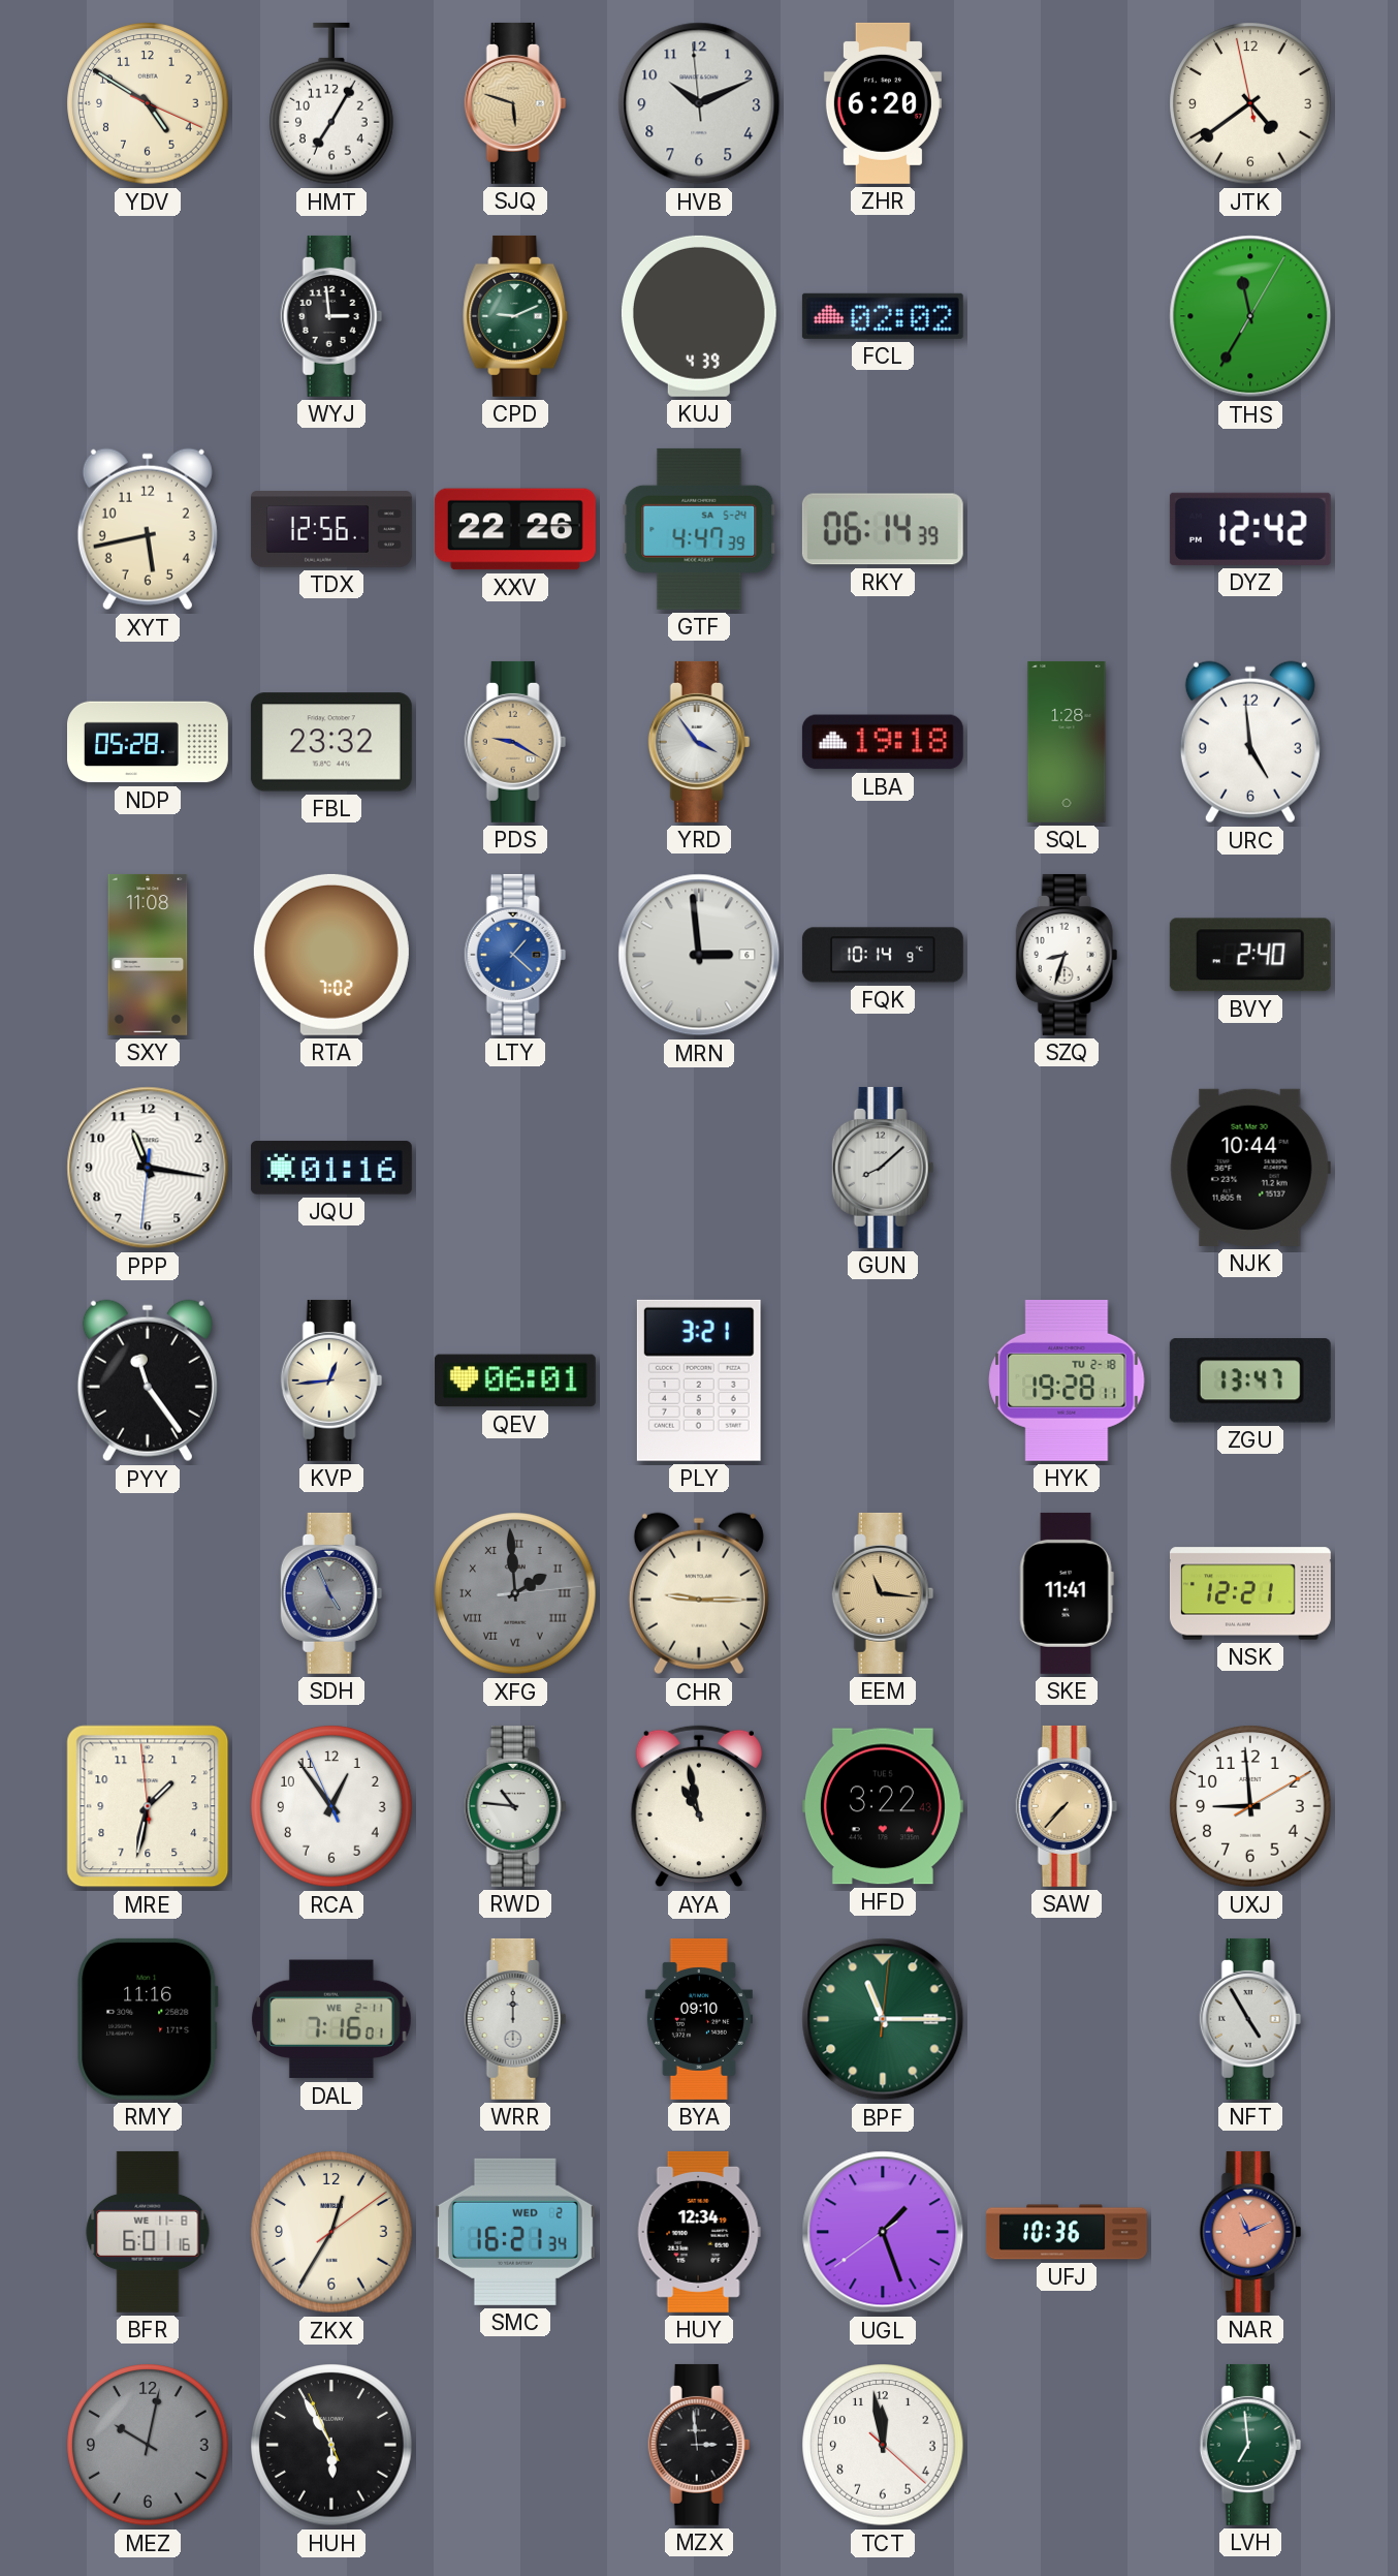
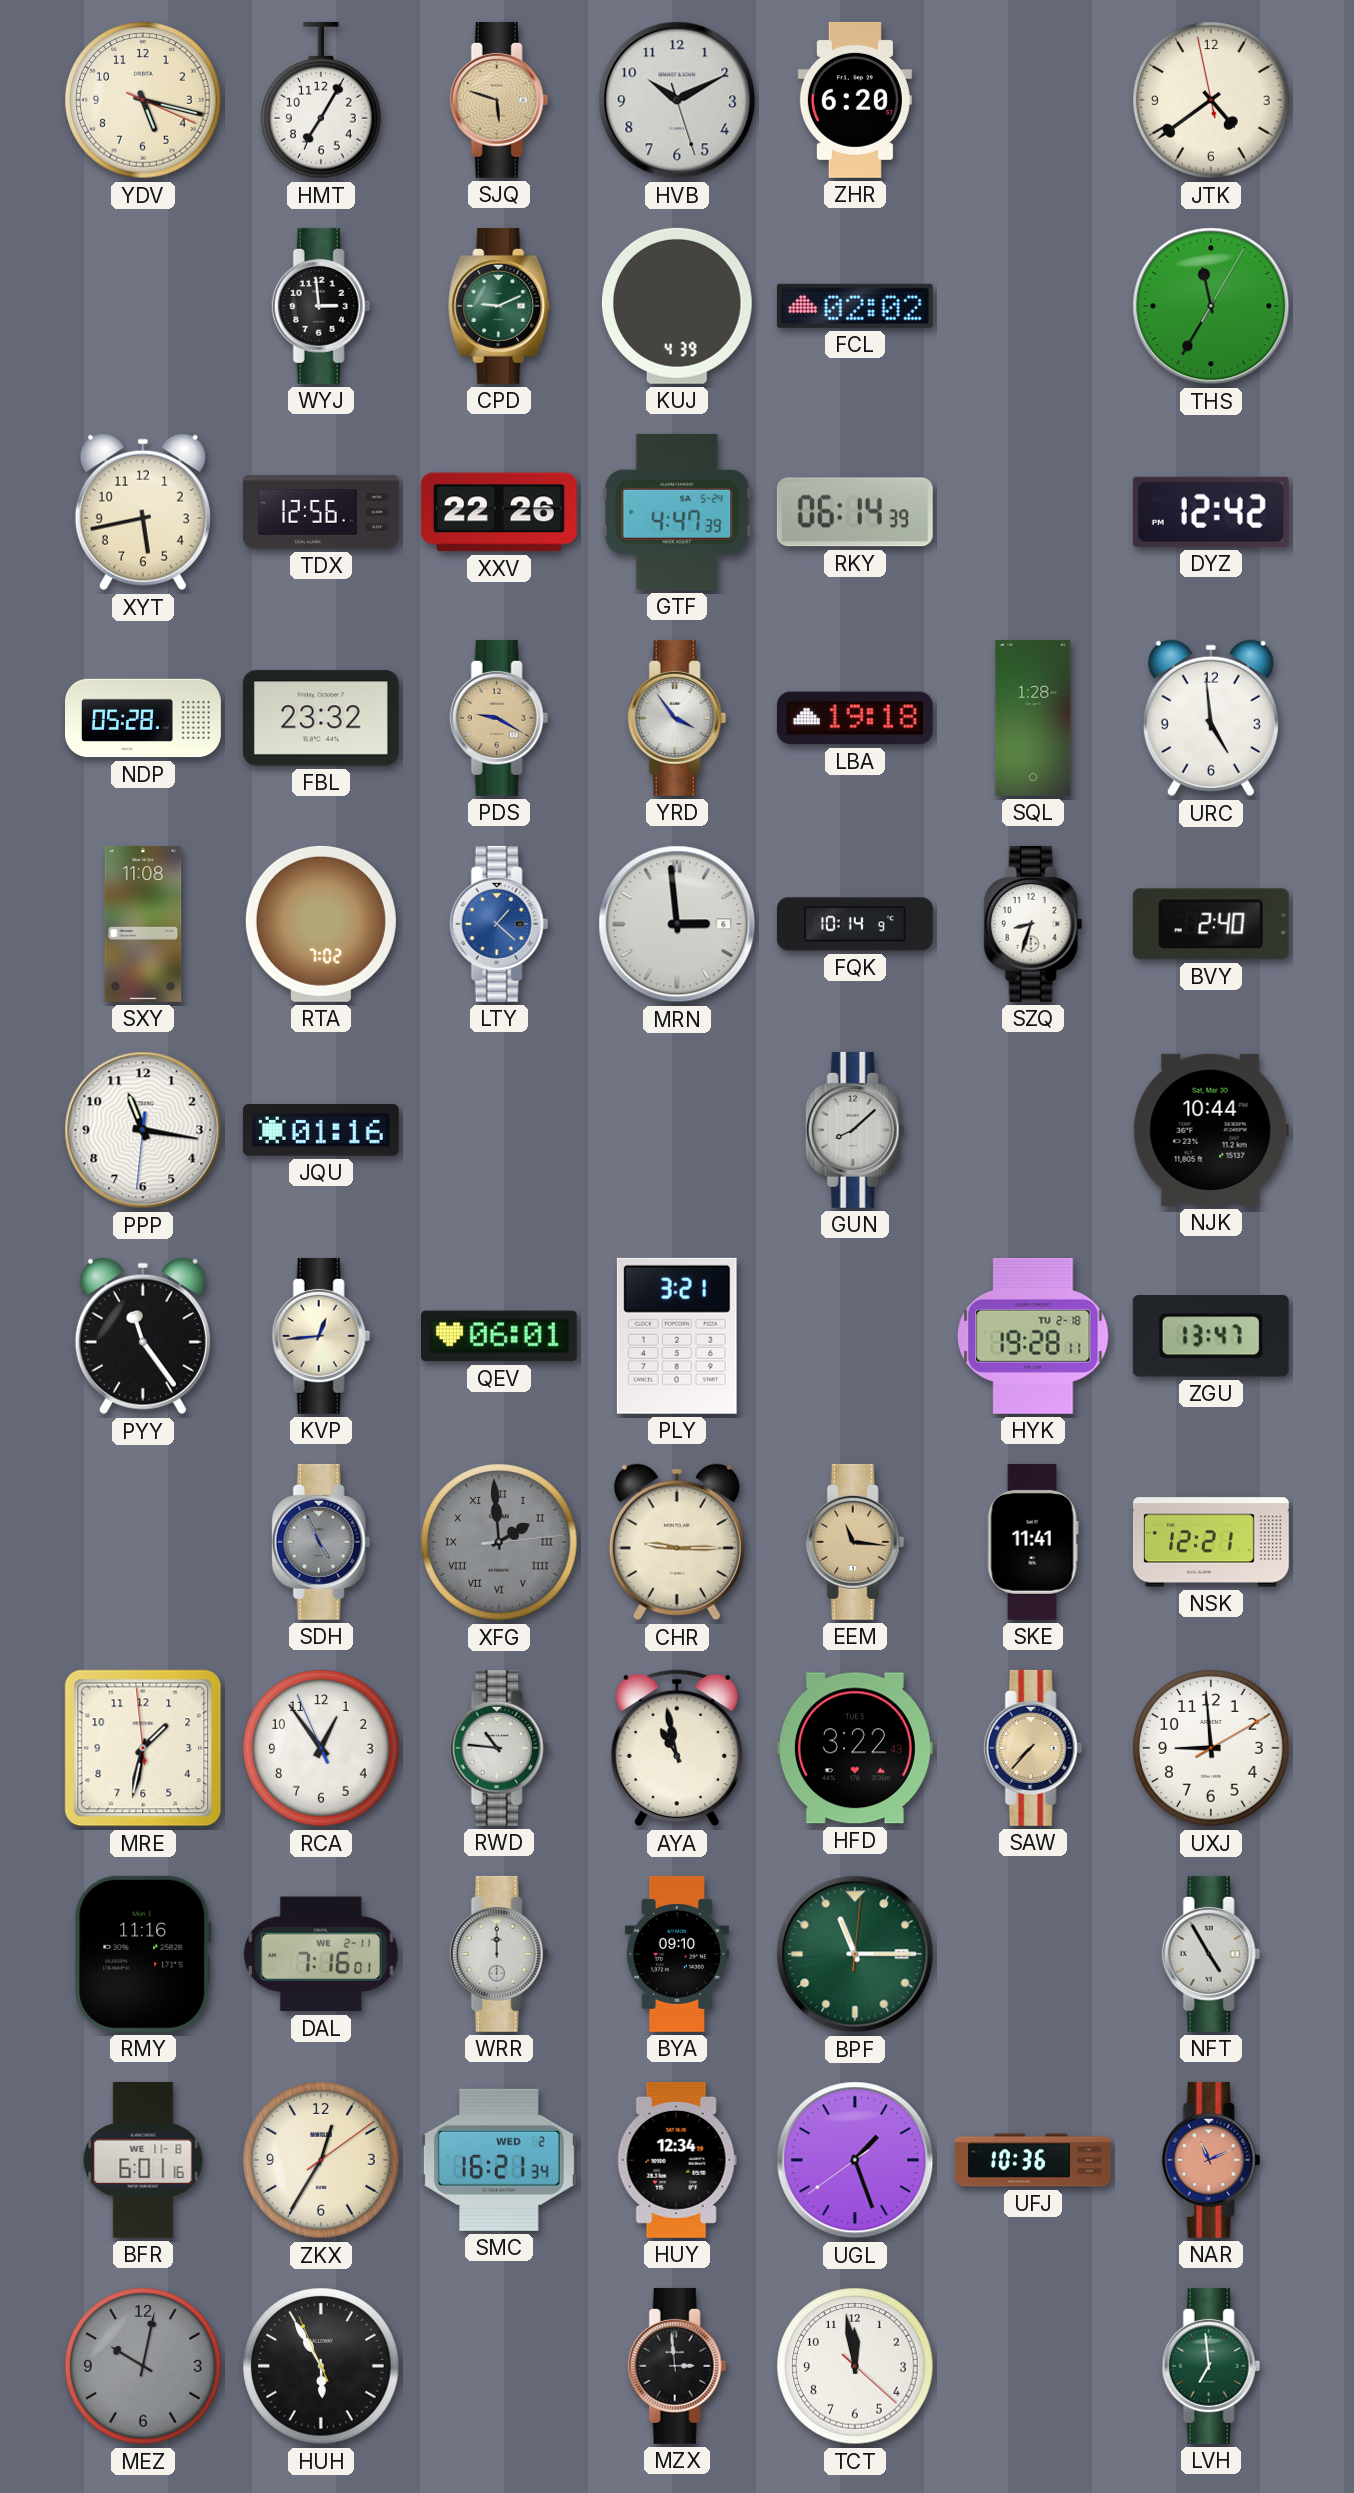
YDV: 4:50 -> 5:17 (143, 100)
HVB: 10:10:59 -> 10:10:27 (677, 100)
